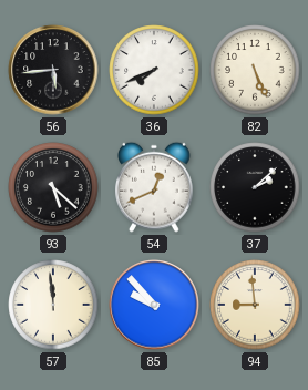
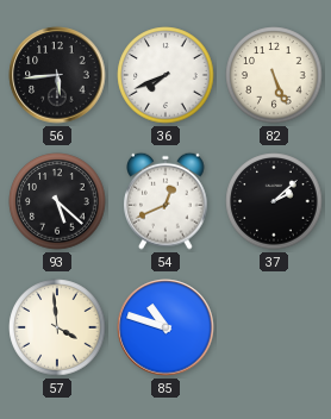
57: 11:59 -> 3:59 (57, 327)
85: 9:53 -> 10:48 (165, 327)
94: 8:59 -> none (255, 305)
